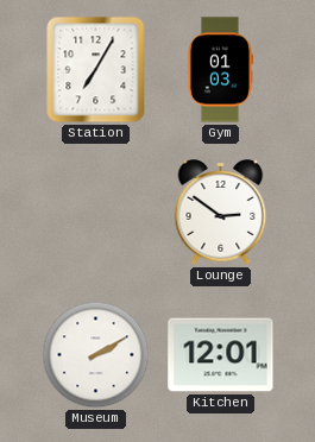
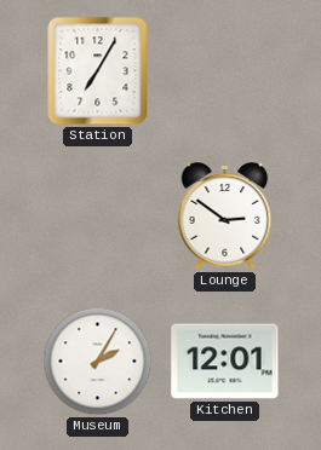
Gym: 01:03 -> none (220, 70)
Museum: 2:10 -> 2:05 (98, 362)
